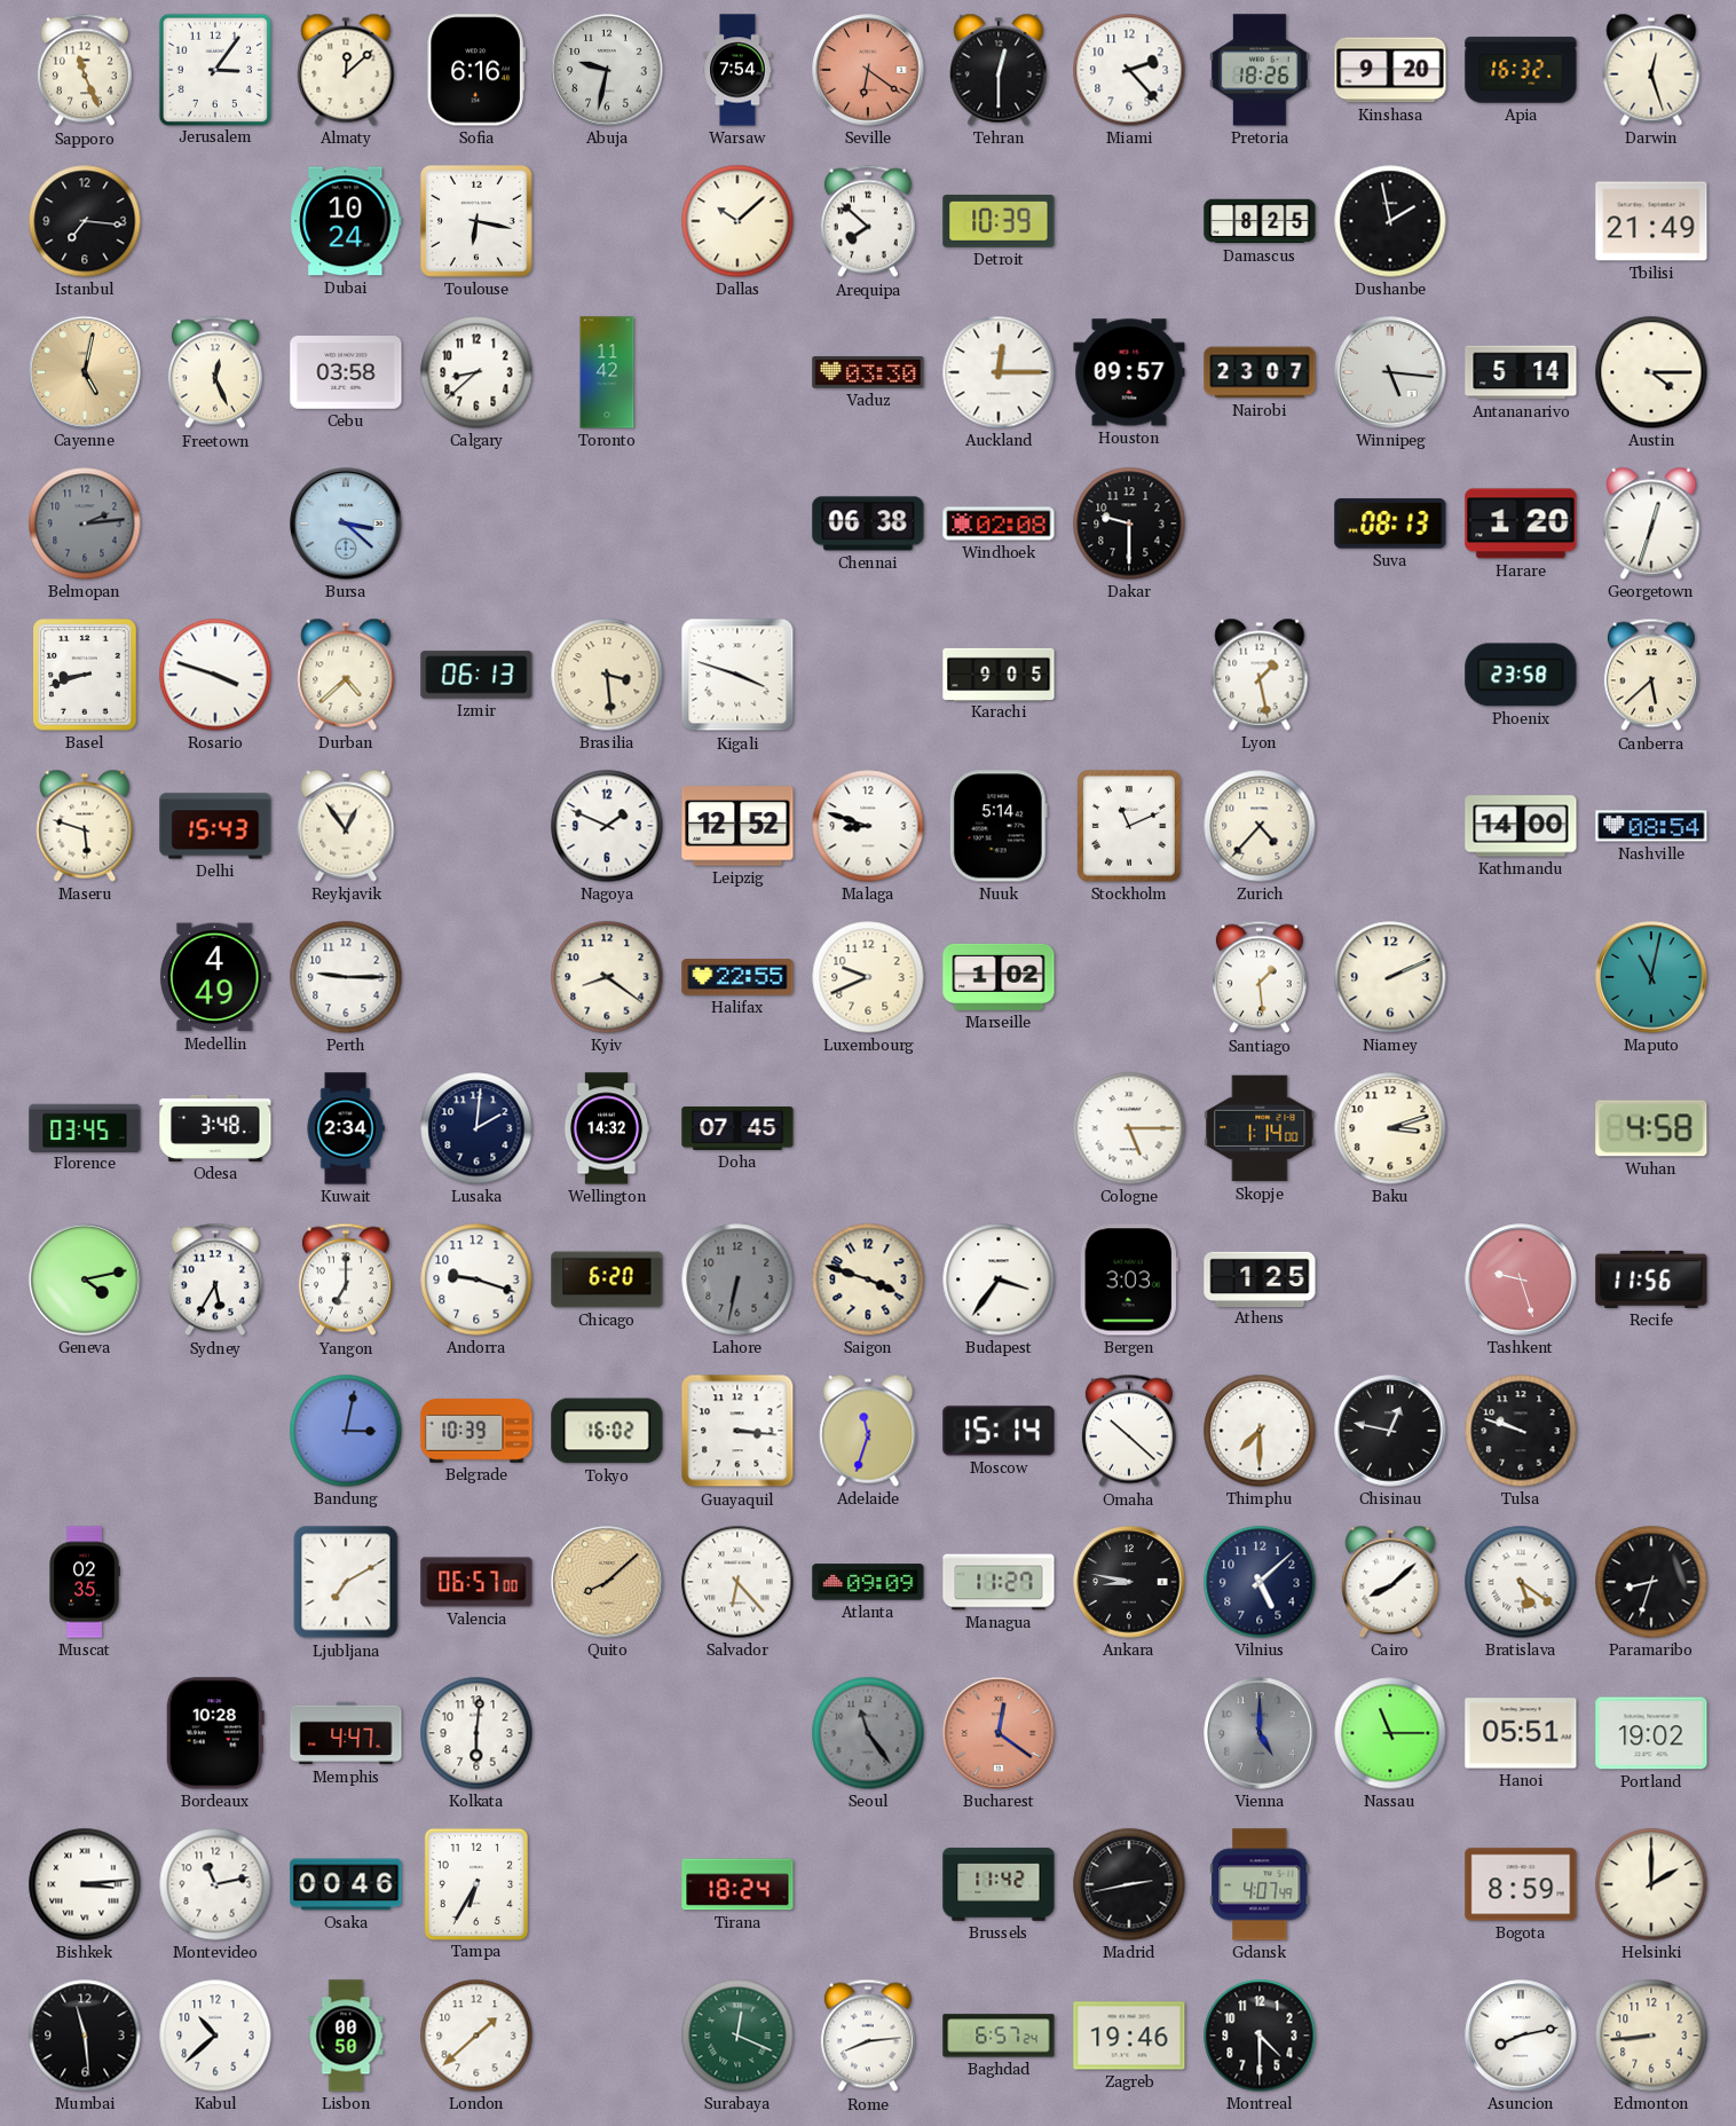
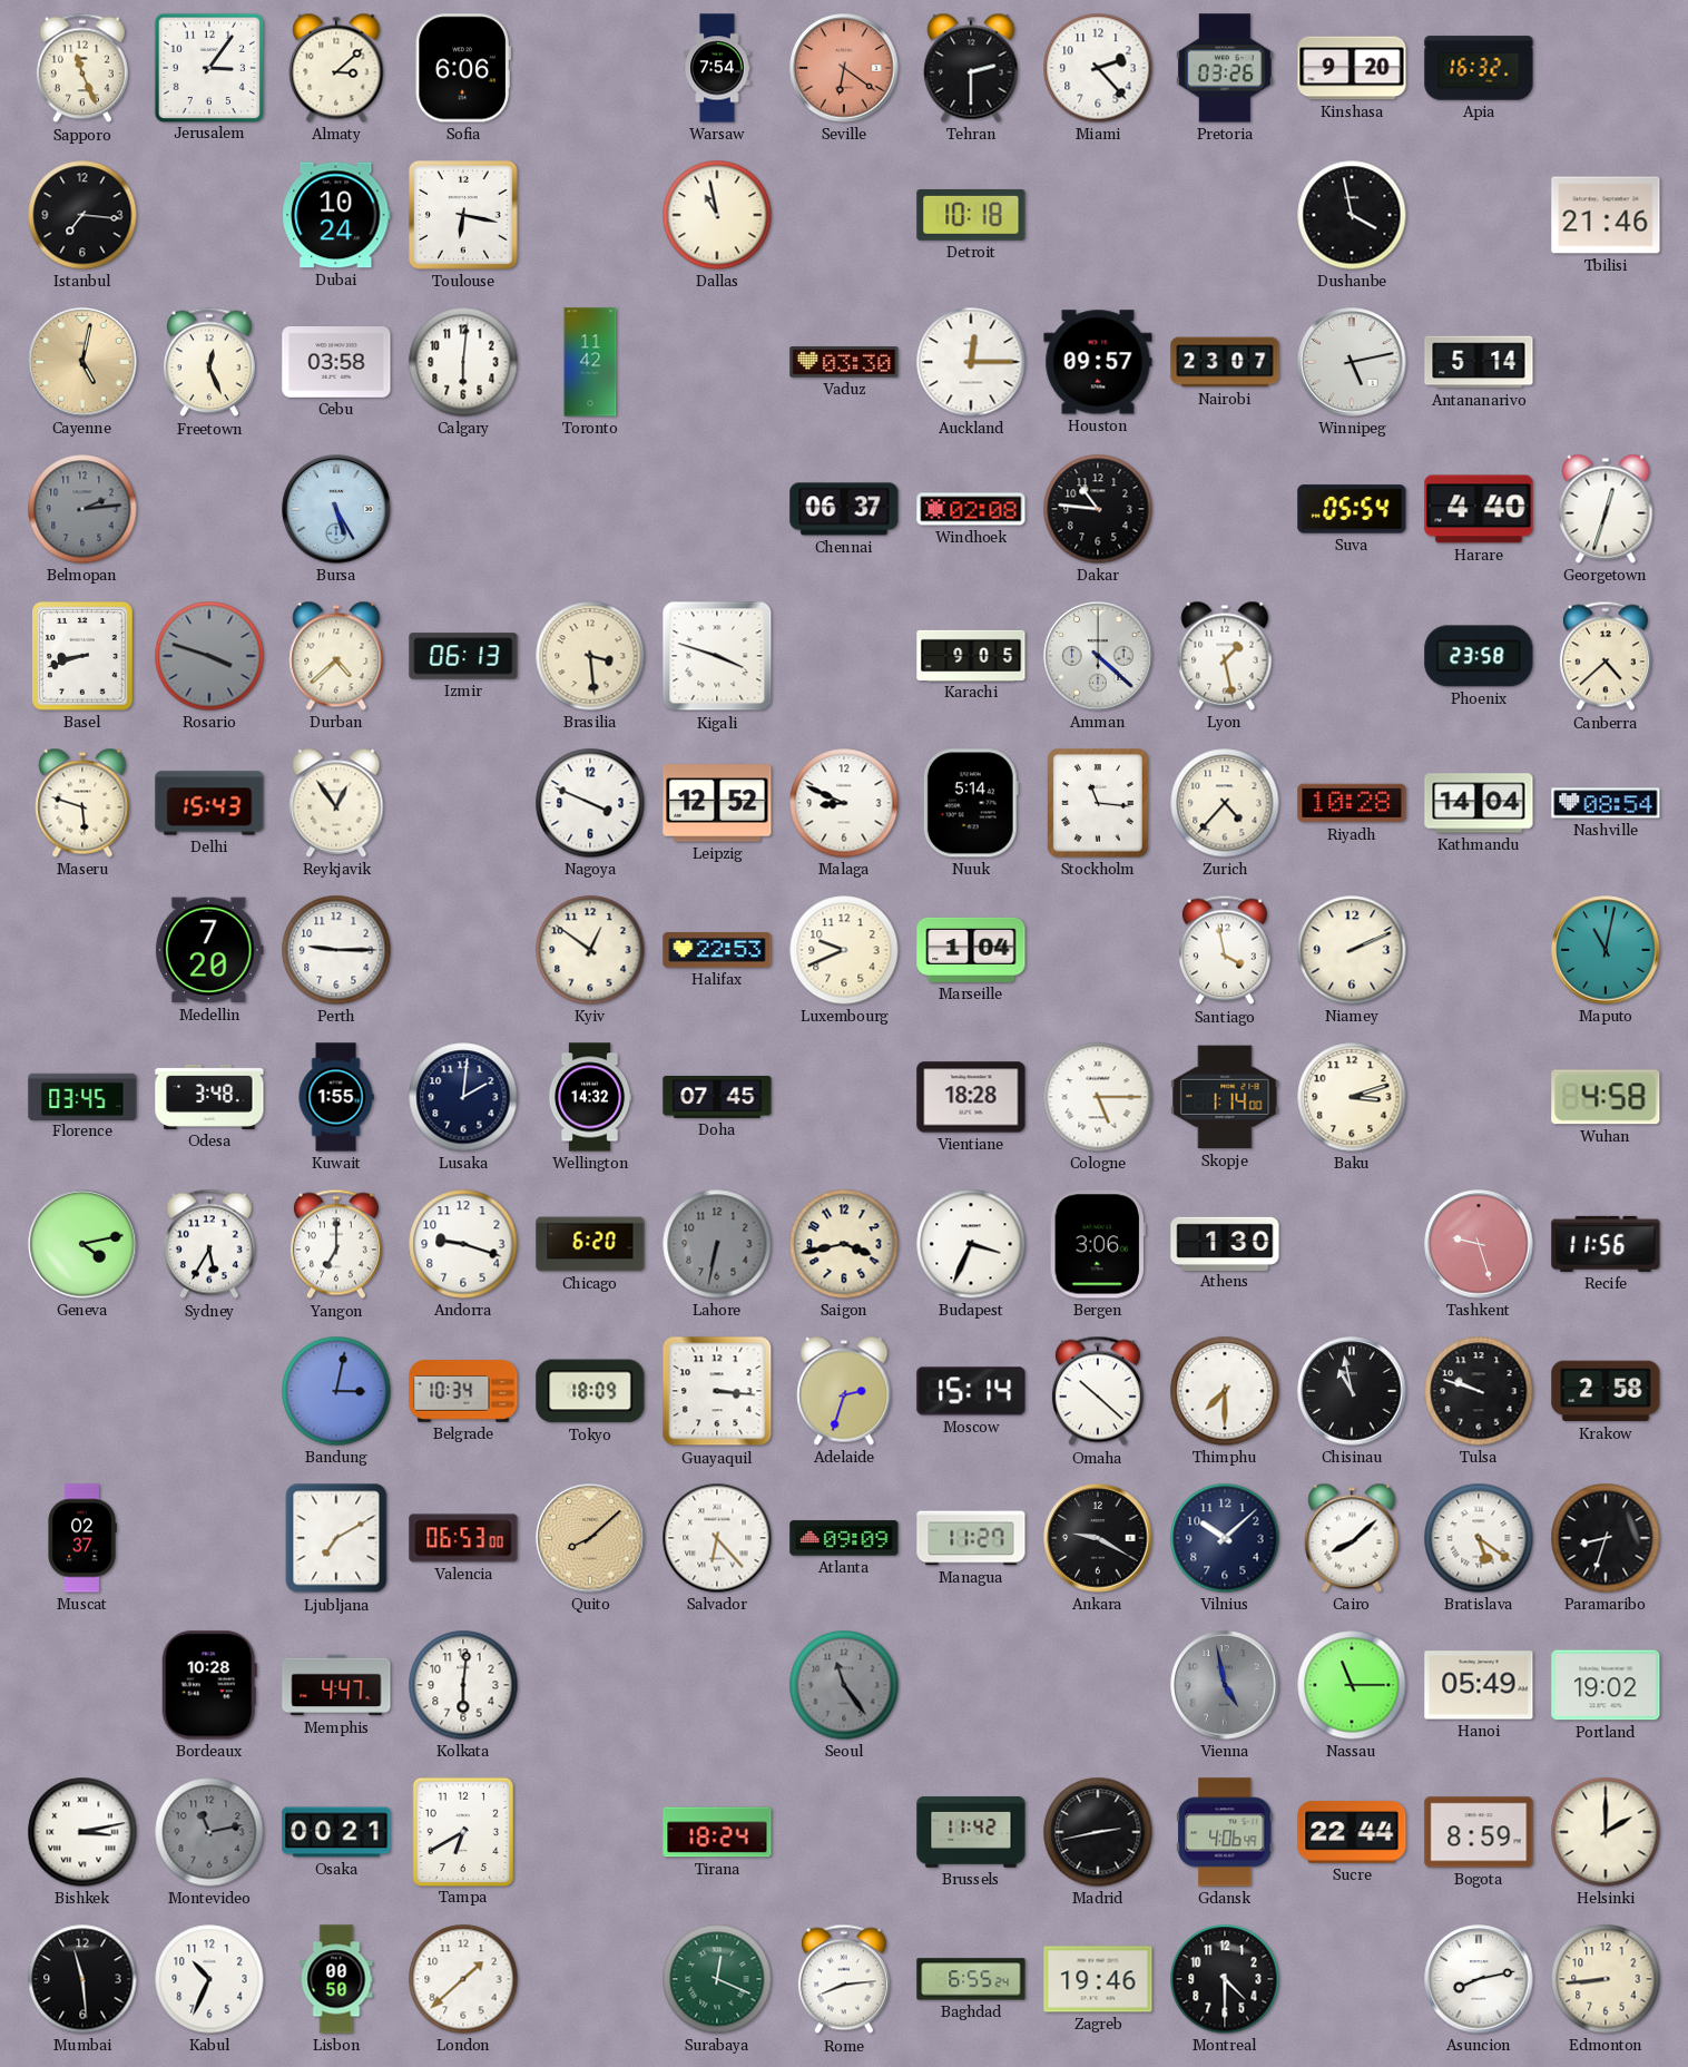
Almaty: 12:08 -> 3:08 (336, 68)
Sofia: 6:16 -> 6:06 (463, 68)
Abuja: 9:32 -> none (607, 70)
Tehran: 12:30 -> 2:30 (971, 68)
Pretoria: 18:26 -> 03:26 (1225, 68)
Darwin: 12:27 -> none (1651, 70)
Dallas: 10:08 -> 10:58 (717, 215)
Arequipa: 7:52 -> none (868, 221)
Detroit: 10:39 -> 10:18 (971, 215)
Damascus: 8:25 -> none (1260, 221)
Dushanbe: 1:58 -> 3:58 (1352, 215)
Tbilisi: 21:49 -> 21:46 (1606, 215)
Calgary: 8:38 -> 6:01 (463, 362)
Winnipeg: 5:16 -> 5:13 (1352, 362)
Austin: 4:15 -> none (1651, 372)
Bursa: 3:22 -> 5:25 (336, 509)
Chennai: 06:38 -> 06:37 (844, 509)
Dakar: 9:30 -> 10:46 (1098, 509)
Suva: 08:13 -> 05:54 (1352, 509)
Harare: 1:20 -> 4:40 (1479, 509)
Rosario dial: white -> grey (209, 656)
Amman: none -> 4:22 (1098, 656)
Canberra: 5:38 -> 4:38 (1606, 656)
Nagoya: 1:49 -> 3:49 (590, 803)
Malaga: 8:48 -> 8:49 (844, 803)
Stockholm: 11:11 -> 11:16 (1099, 804)
Riyadh: none -> 10:28 (1352, 803)
Kathmandu: 14:00 -> 14:04 (1479, 803)
Medellin: 4:49 -> 7:20 (209, 950)
Kyiv: 8:21 -> 12:51 (590, 950)
Halifax: 22:55 -> 22:53 (717, 950)
Marseille: 1:02 -> 1:04 (971, 950)
Santiago: 1:29 -> 3:58 (1225, 950)
Kuwait: 2:34 -> 1:55 (336, 1097)
Vientiane: none -> 18:28 (971, 1097)
Saigon: 3:48 -> 3:43 (844, 1244)
Budapest: 3:36 -> 3:34 (971, 1244)
Bergen: 3:03 -> 3:06 (1098, 1244)
Athens: 1:25 -> 1:30 (1225, 1243)
Belgrade: 10:39 -> 10:34 (463, 1391)
Tokyo: 16:02 -> 18:09 (590, 1391)
Adelaide: 11:33 -> 2:33 (844, 1391)
Chisinau: 12:47 -> 10:58 (1352, 1391)
Krakow: none -> 2:58 (1606, 1391)
Muscat: 02:35 -> 02:37 (82, 1538)
Valencia: 06:57 -> 06:53 (463, 1538)
Ankara: 8:47 -> 9:20 (1098, 1538)
Vilnius: 5:08 -> 10:08 (1225, 1538)
Bucharest: 12:21 -> none (999, 1733)
Vienna: 5:00 -> 4:58 (1225, 1685)
Hanoi: 05:51 -> 05:49 (1479, 1685)
Bishkek: 3:14 -> 3:13 (82, 1832)
Montevideo dial: white -> grey (209, 1832)
Osaka: 00:46 -> 00:21 (336, 1832)
Tampa: 6:35 -> 6:40 (462, 1831)
Gdansk: 4:07 -> 4:06 (1225, 1832)
Sucre: none -> 22:44 (1352, 1832)
Kabul: 10:38 -> 10:34 (209, 1979)
Baghdad: 6:57 -> 6:55 (971, 1979)
